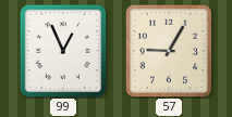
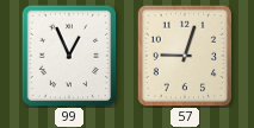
57: 9:05 -> 9:03 (185, 56)
